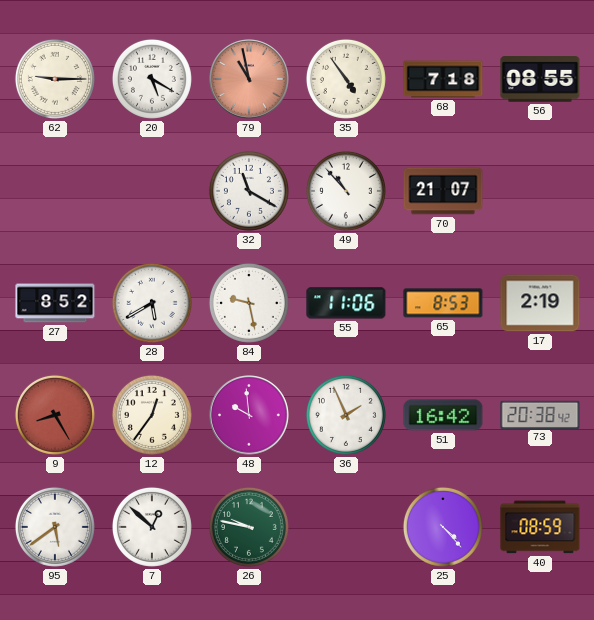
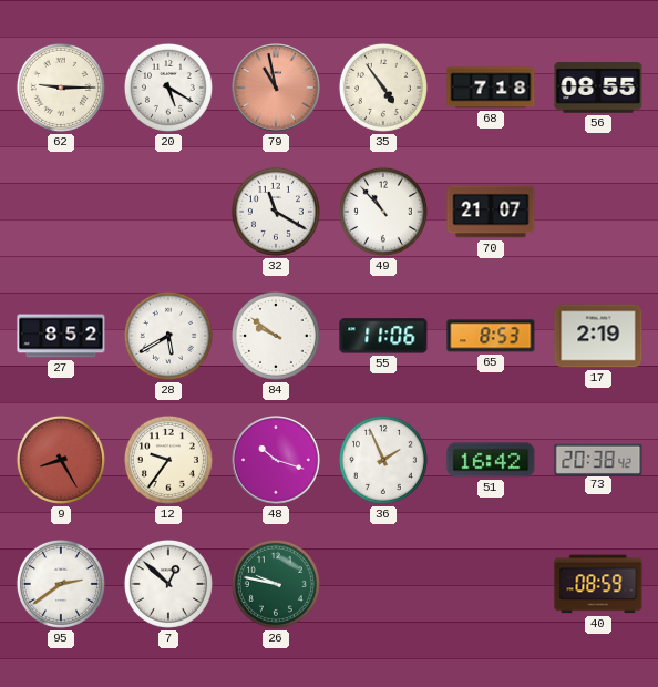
84: 9:28 -> 9:51 (276, 336)
12: 12:36 -> 9:36 (168, 460)
48: 9:59 -> 10:18 (276, 460)
95: 5:39 -> 2:39 (61, 584)
25: 4:23 -> none (443, 527)
